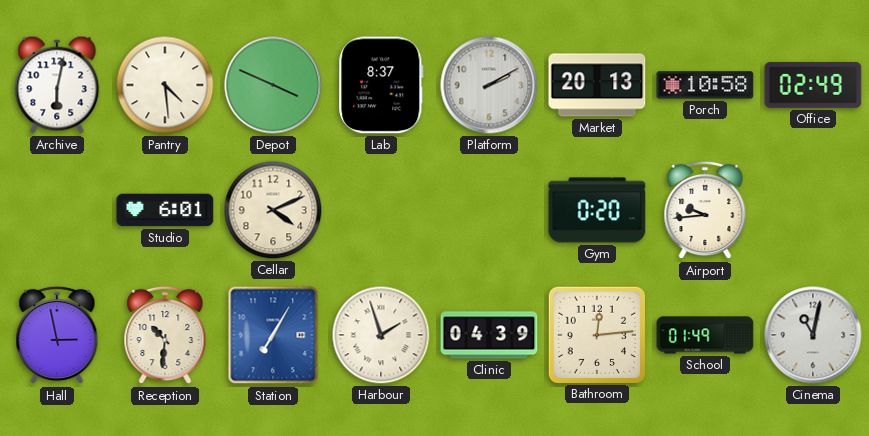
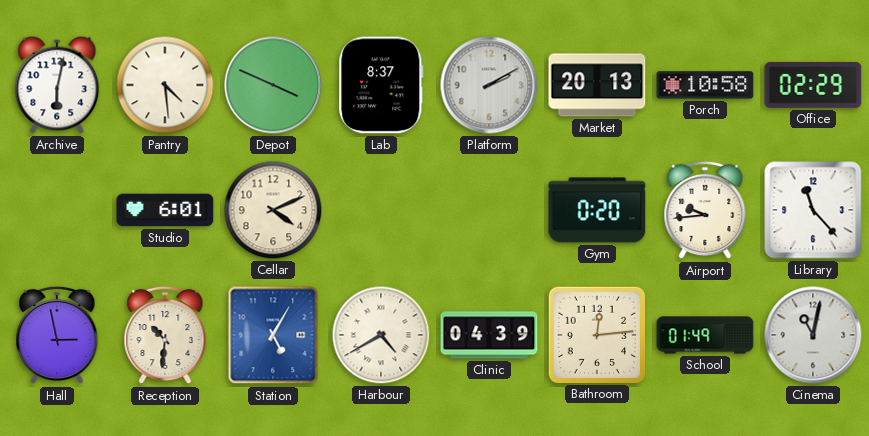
Office: 02:49 -> 02:29 (813, 85)
Library: none -> 11:23 (813, 210)
Station: 7:05 -> 5:05 (273, 335)
Harbour: 1:57 -> 4:40 (381, 335)
